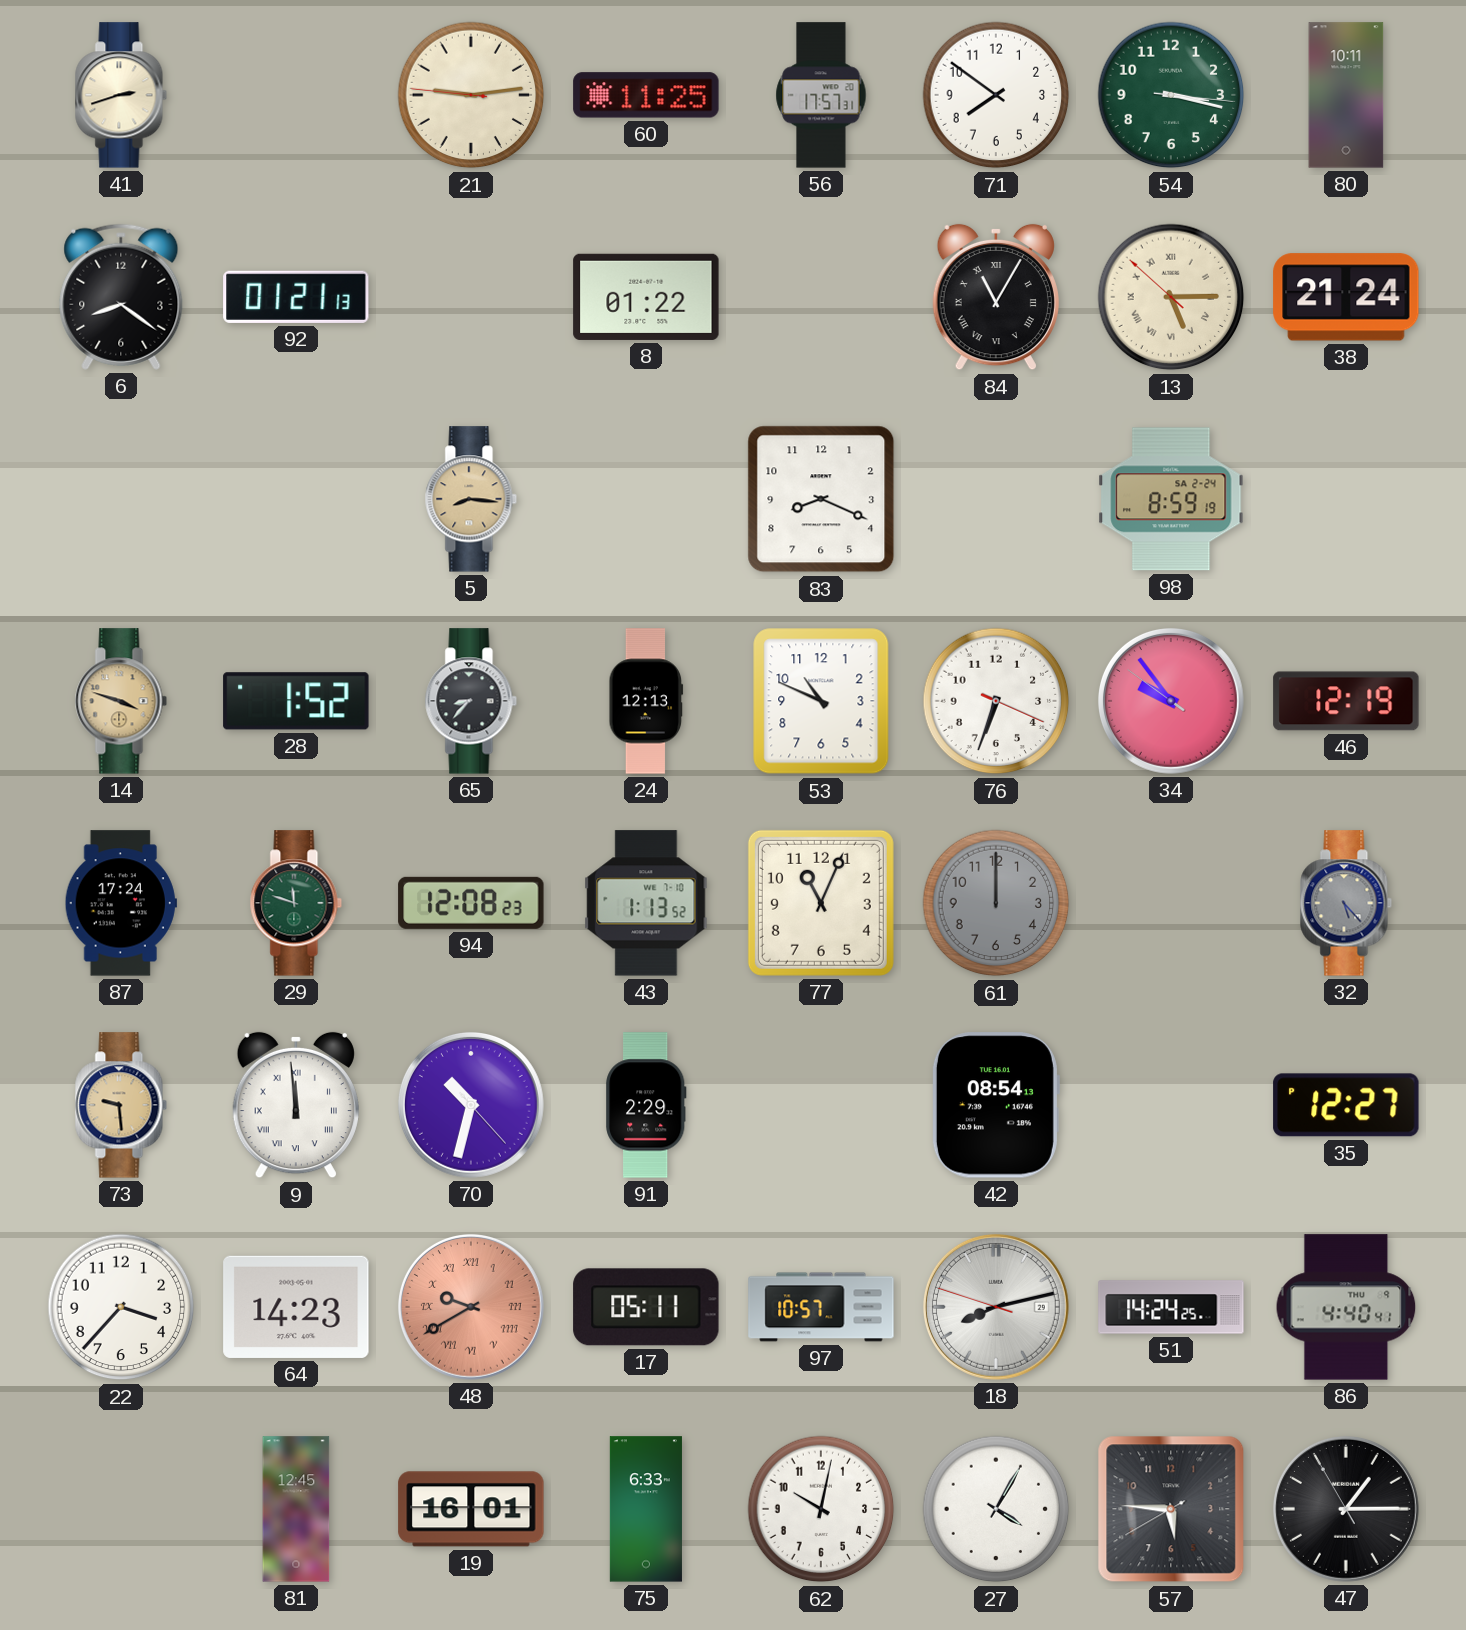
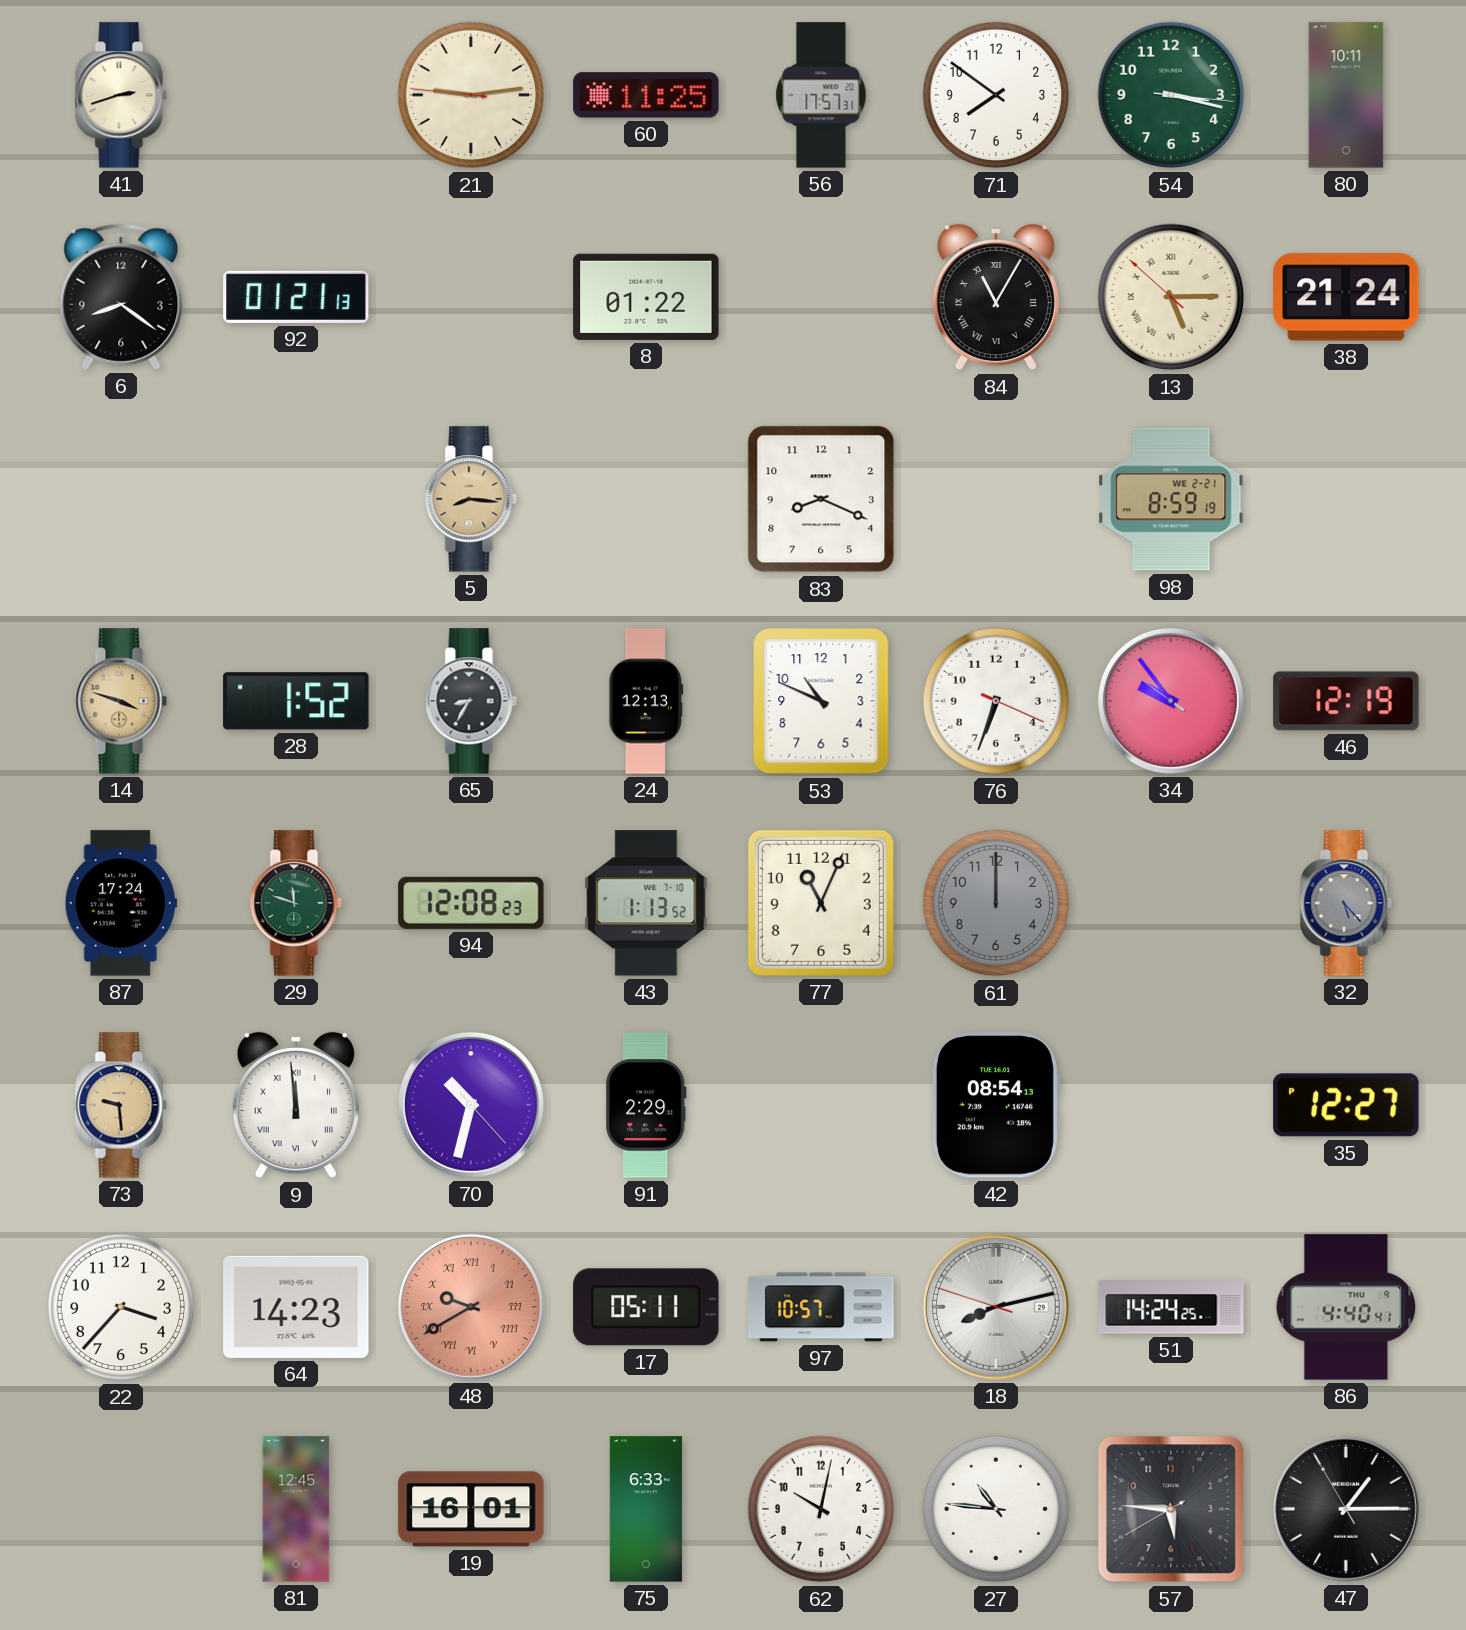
98 date: SA 2-24 -> WE 2-21 (1171, 499)
65: 8:37 -> 8:35 (471, 701)
27: 4:05 -> 10:46 (996, 1509)
